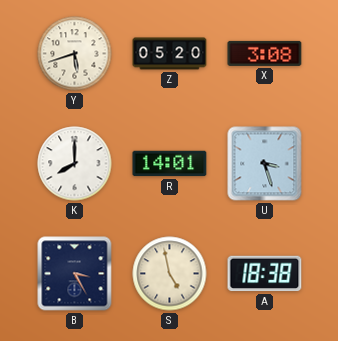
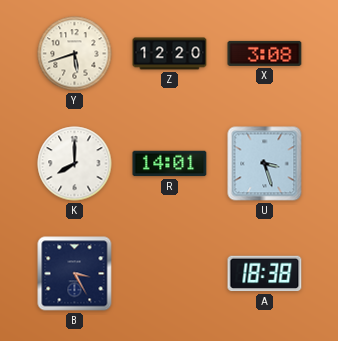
Z: 05:20 -> 12:20 (170, 54)
S: 4:58 -> none (170, 274)
